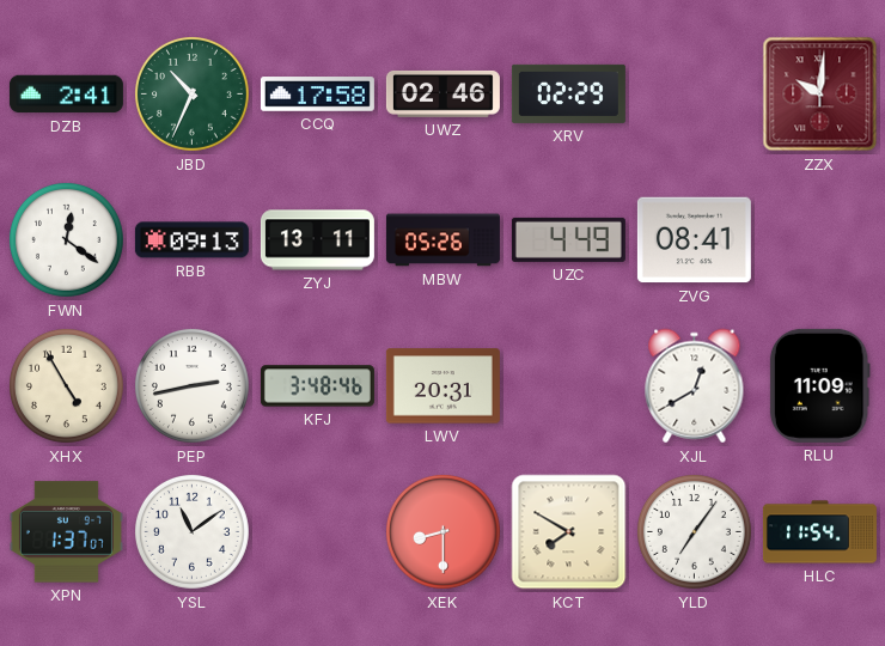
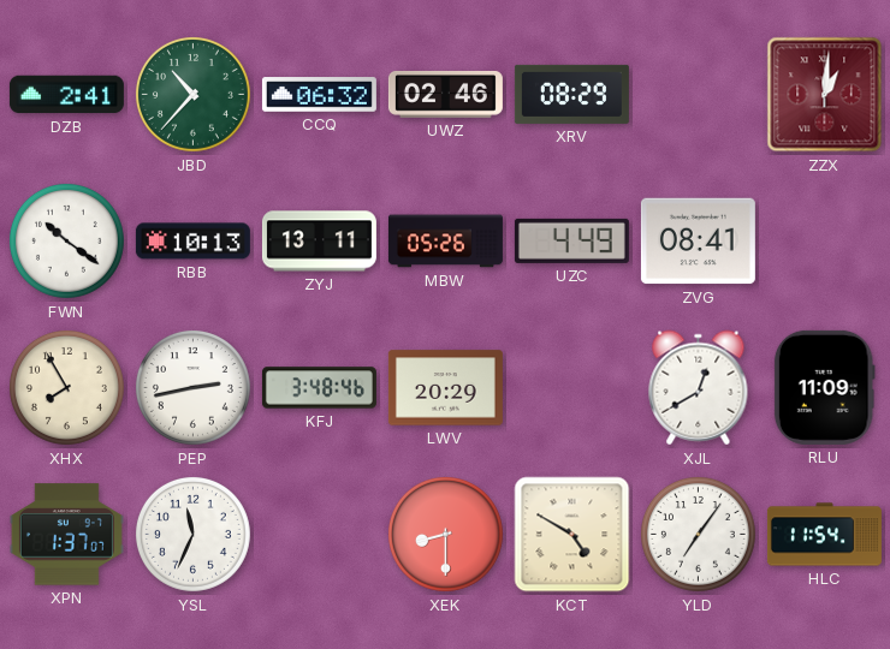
JBD: 10:34 -> 10:37 (192, 94)
CCQ: 17:58 -> 06:32 (319, 95)
XRV: 02:29 -> 08:29 (571, 94)
ZZX: 10:01 -> 1:01 (825, 95)
FWN: 12:21 -> 10:21 (66, 240)
RBB: 09:13 -> 10:13 (192, 242)
XHX: 4:55 -> 7:55 (66, 387)
LWV: 20:31 -> 20:29 (445, 388)
YSL: 11:09 -> 11:34 (192, 534)
KCT: 7:50 -> 4:50 (572, 535)
